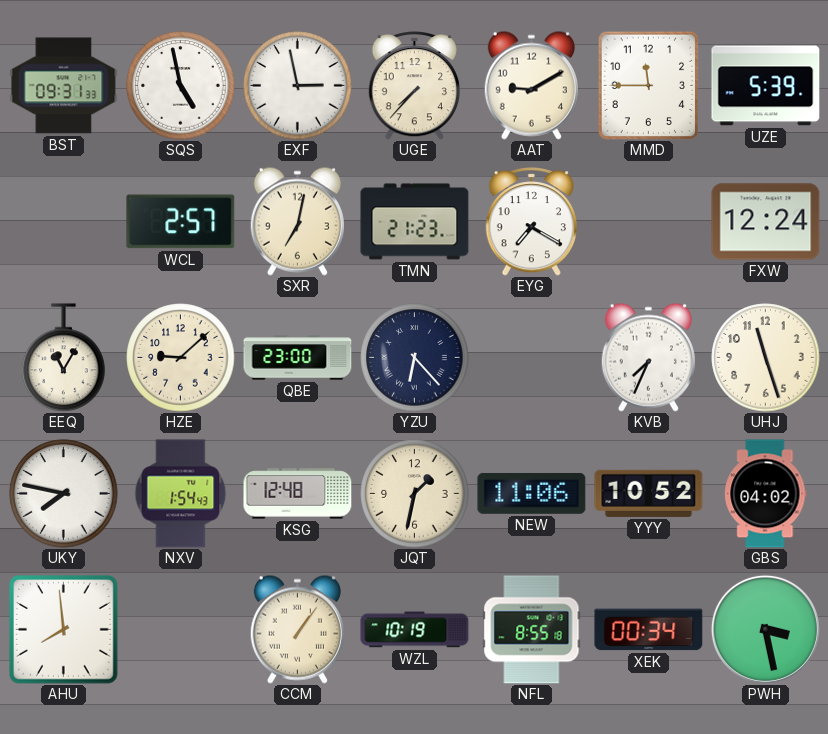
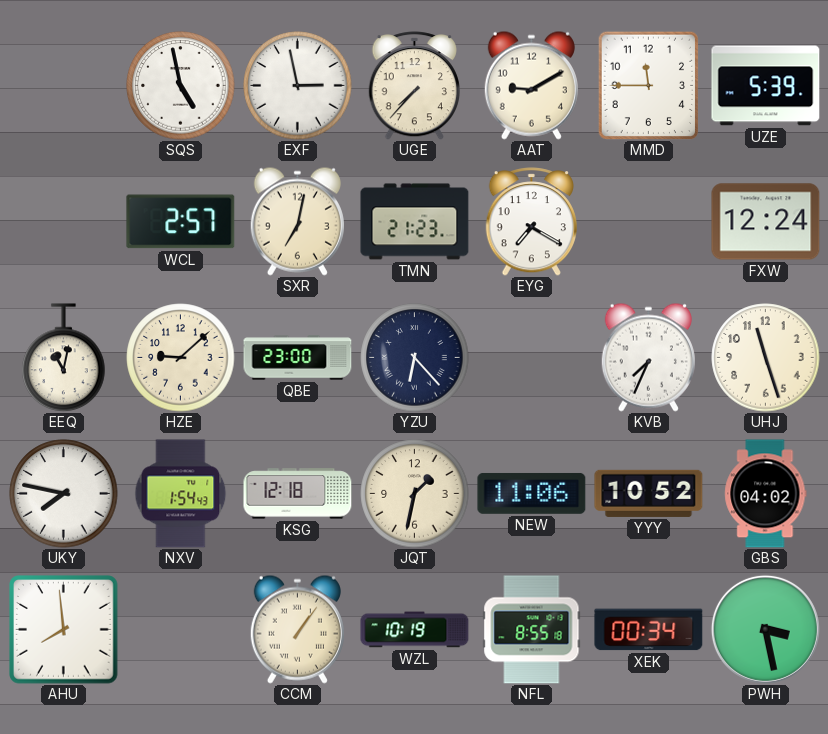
BST: 09:31 -> none (64, 86)
EEQ: 11:05 -> 11:02 (64, 358)
KSG: 12:48 -> 12:18 (298, 494)
